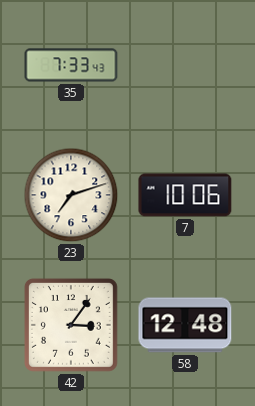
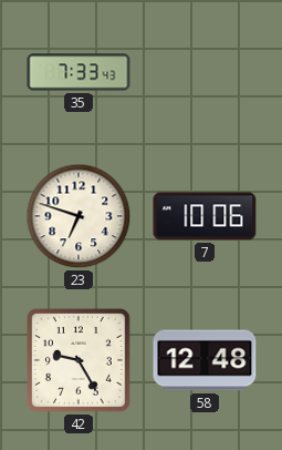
23: 7:12 -> 6:48 (79, 216)
42: 3:06 -> 9:25 (79, 360)
